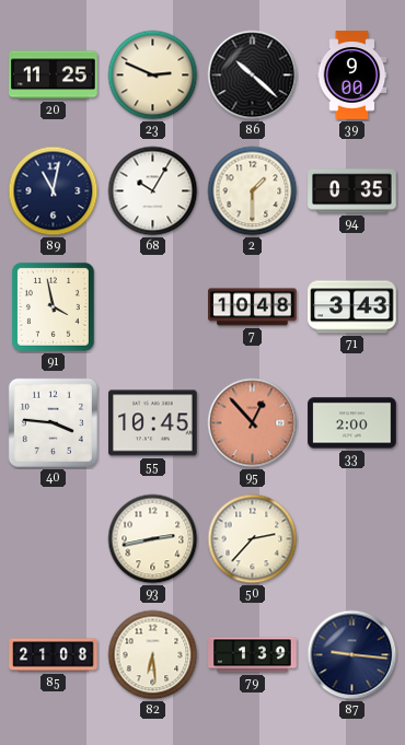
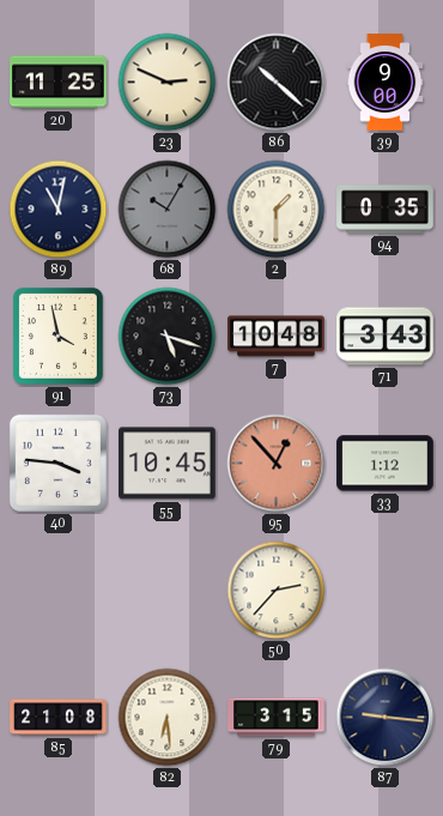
68 dial: white -> grey (168, 210)
73: none -> 5:18 (168, 337)
33: 2:00 -> 1:12 (386, 464)
93: 2:43 -> none (153, 539)
79: 1:39 -> 3:15 (277, 718)
